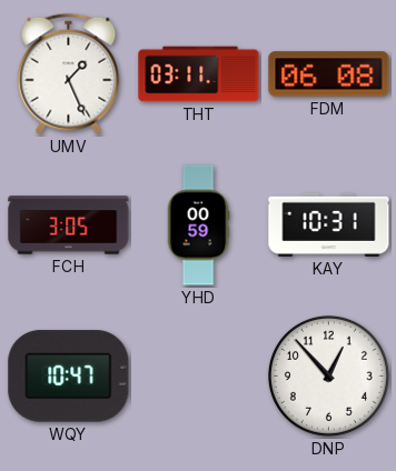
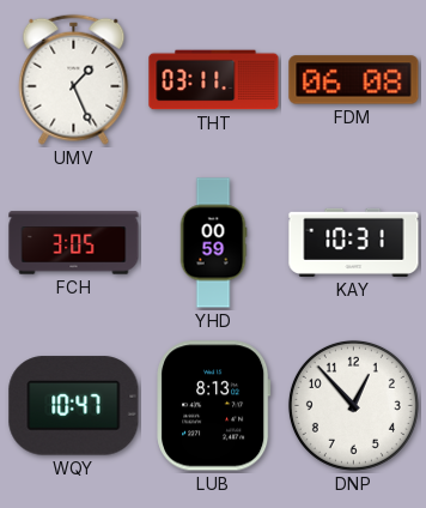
LUB: none -> 8:13 (214, 406)
